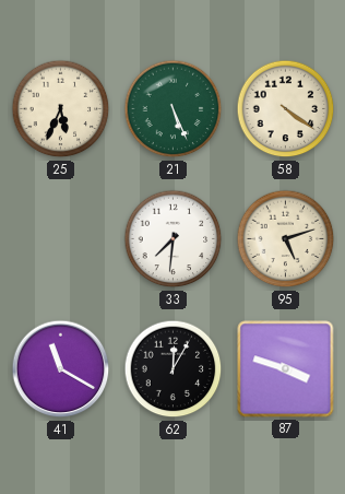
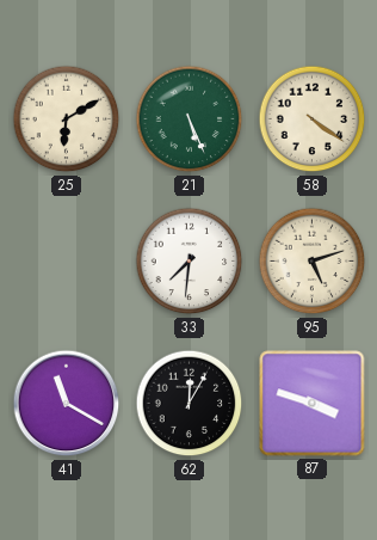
25: 5:34 -> 6:10 (67, 119)
